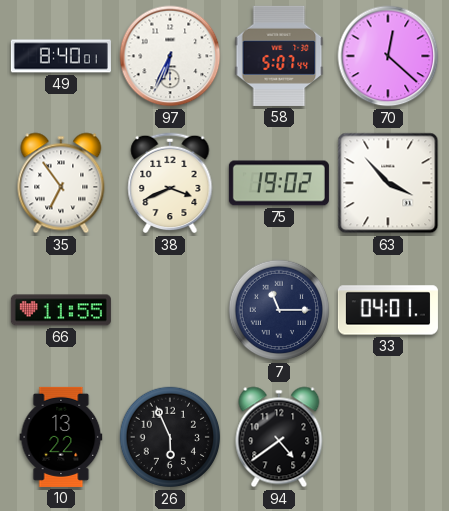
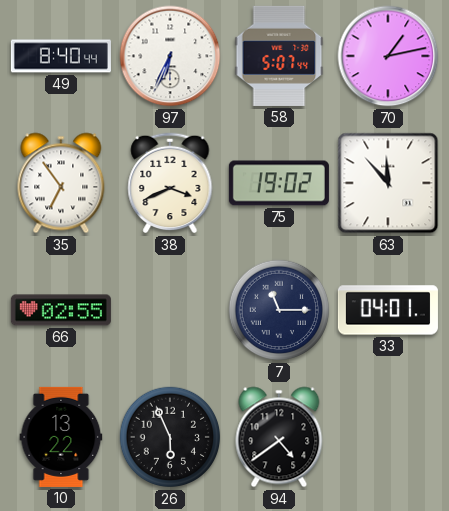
49: 8:40:01 -> 8:40:44 (61, 56)
70: 12:22 -> 1:13 (388, 56)
63: 3:53 -> 11:53 (388, 183)
66: 11:55 -> 02:55 (61, 310)
